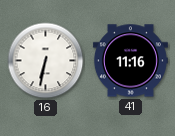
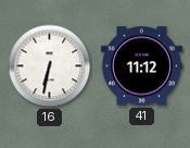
41: 11:16 -> 11:12 (141, 66)
